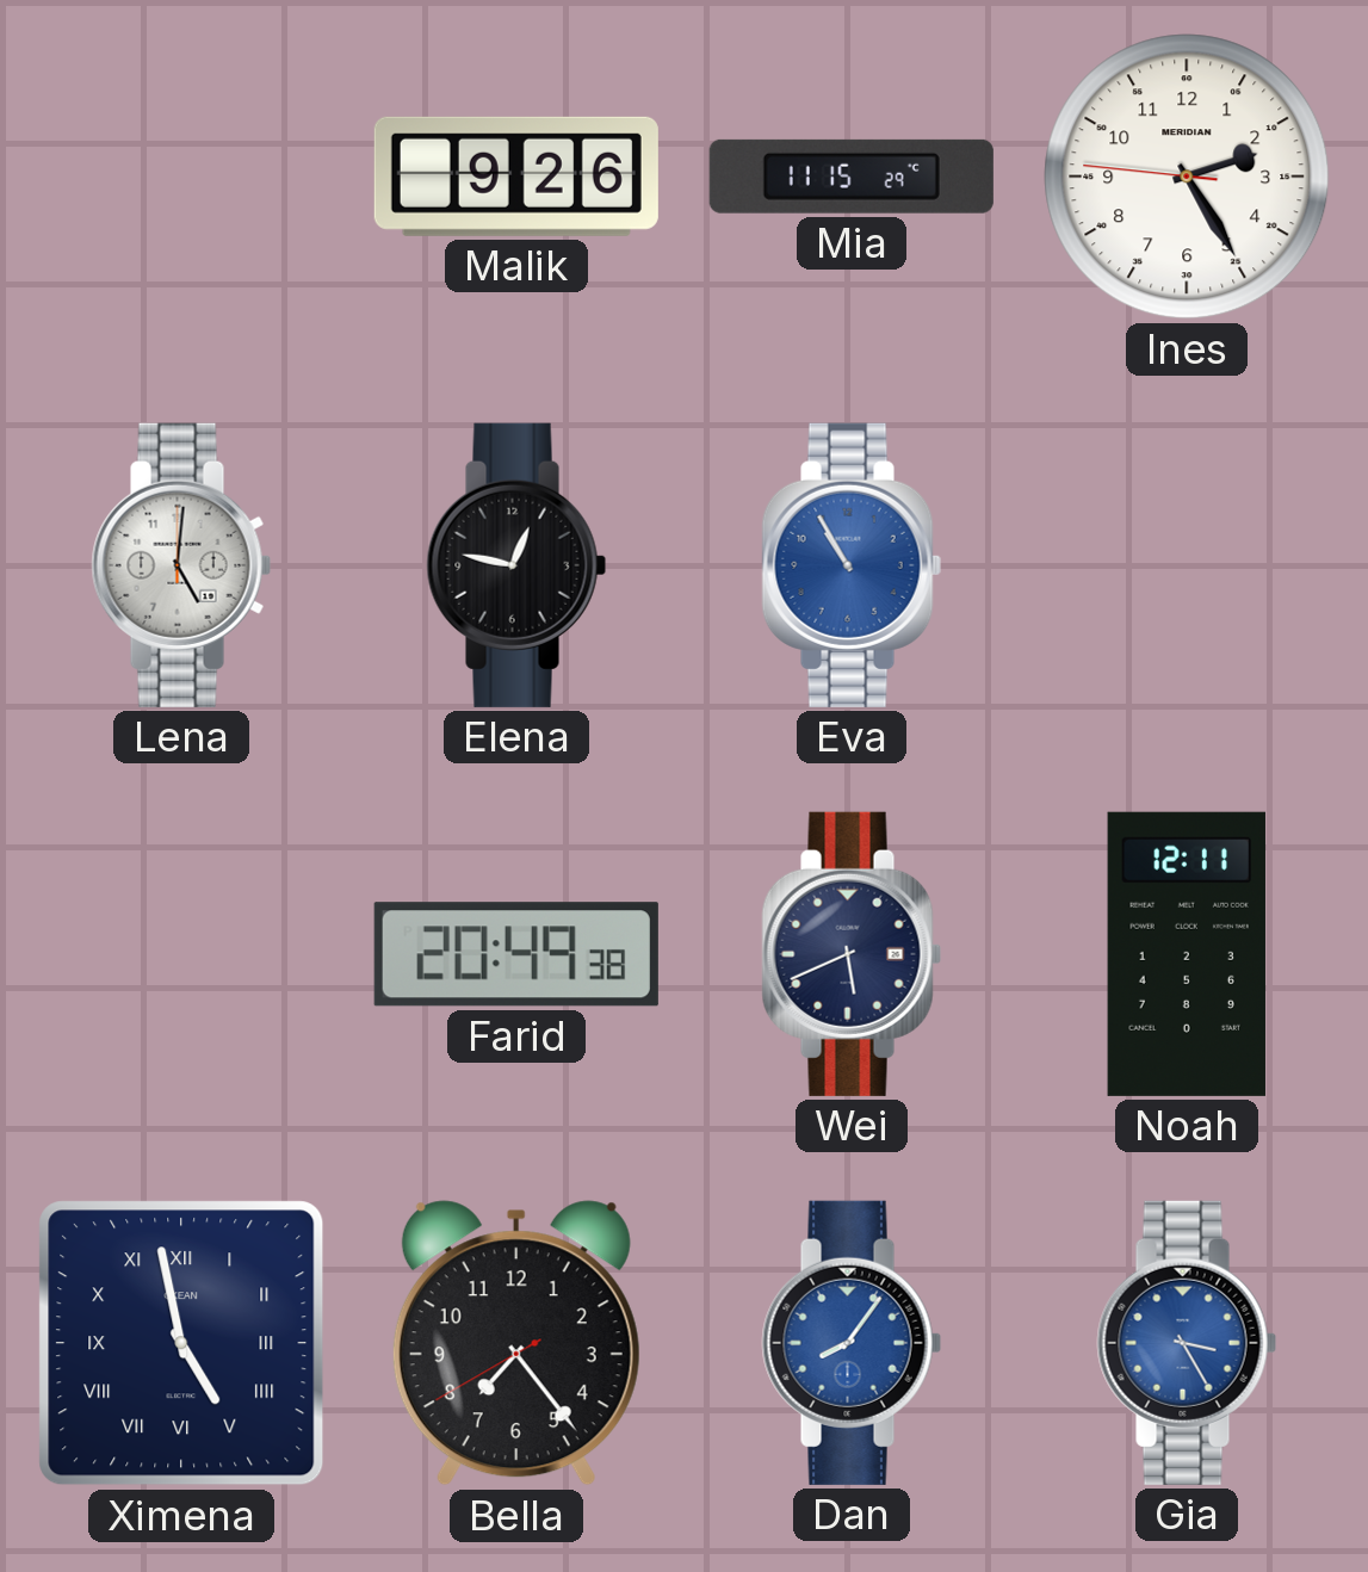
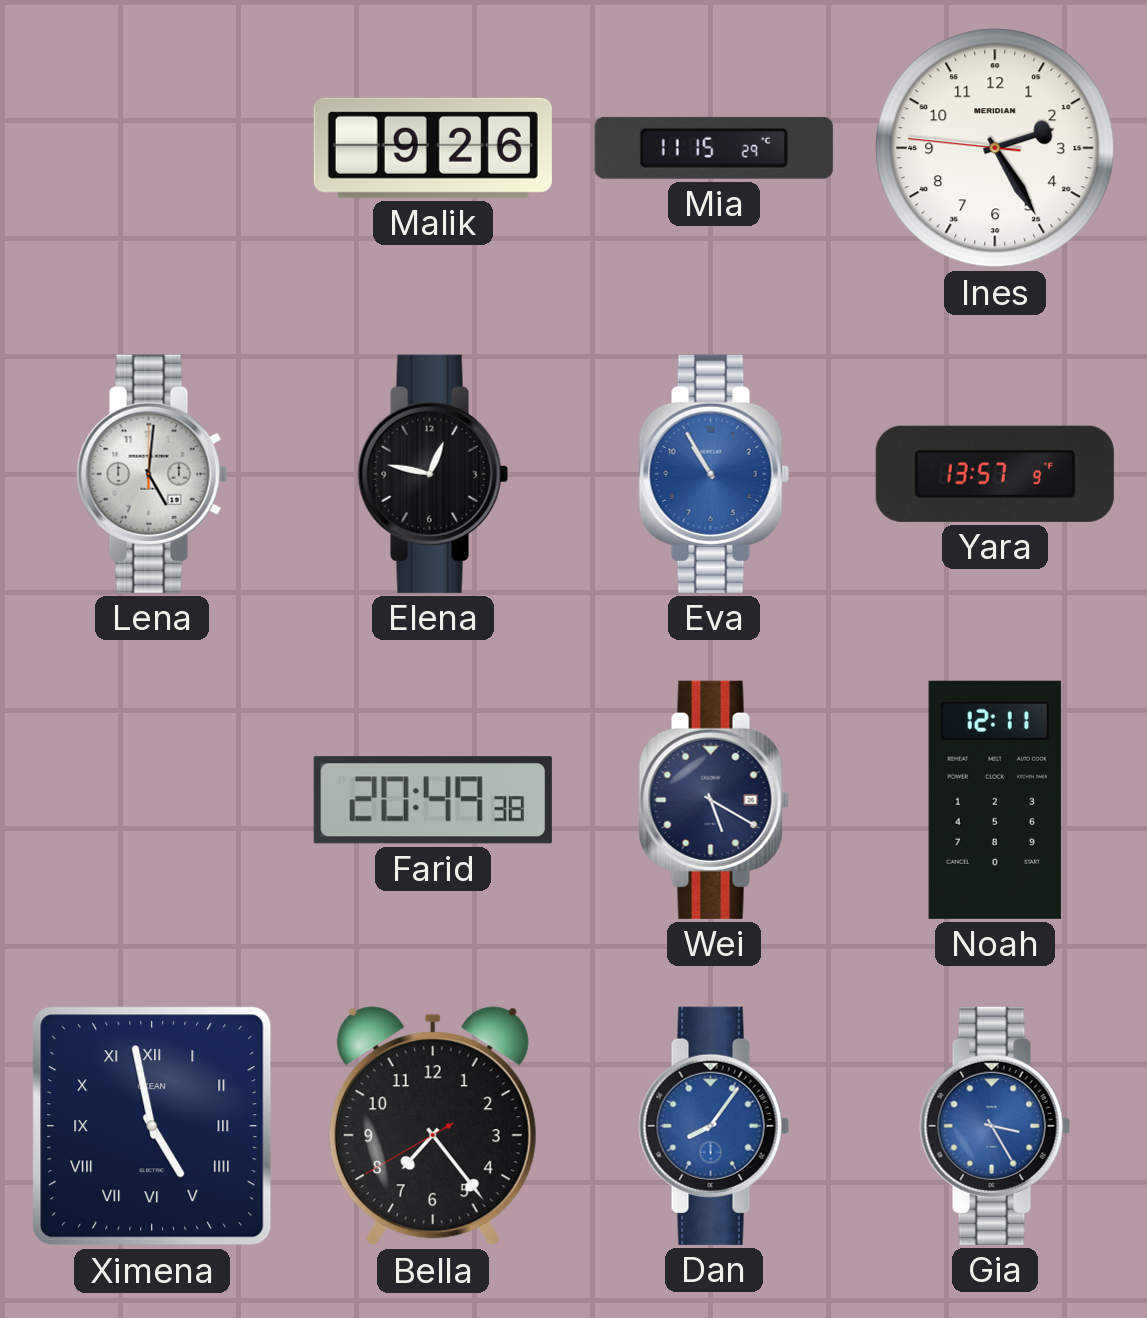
Yara: none -> 13:57 (995, 474)
Wei: 5:41 -> 5:20 (714, 800)
